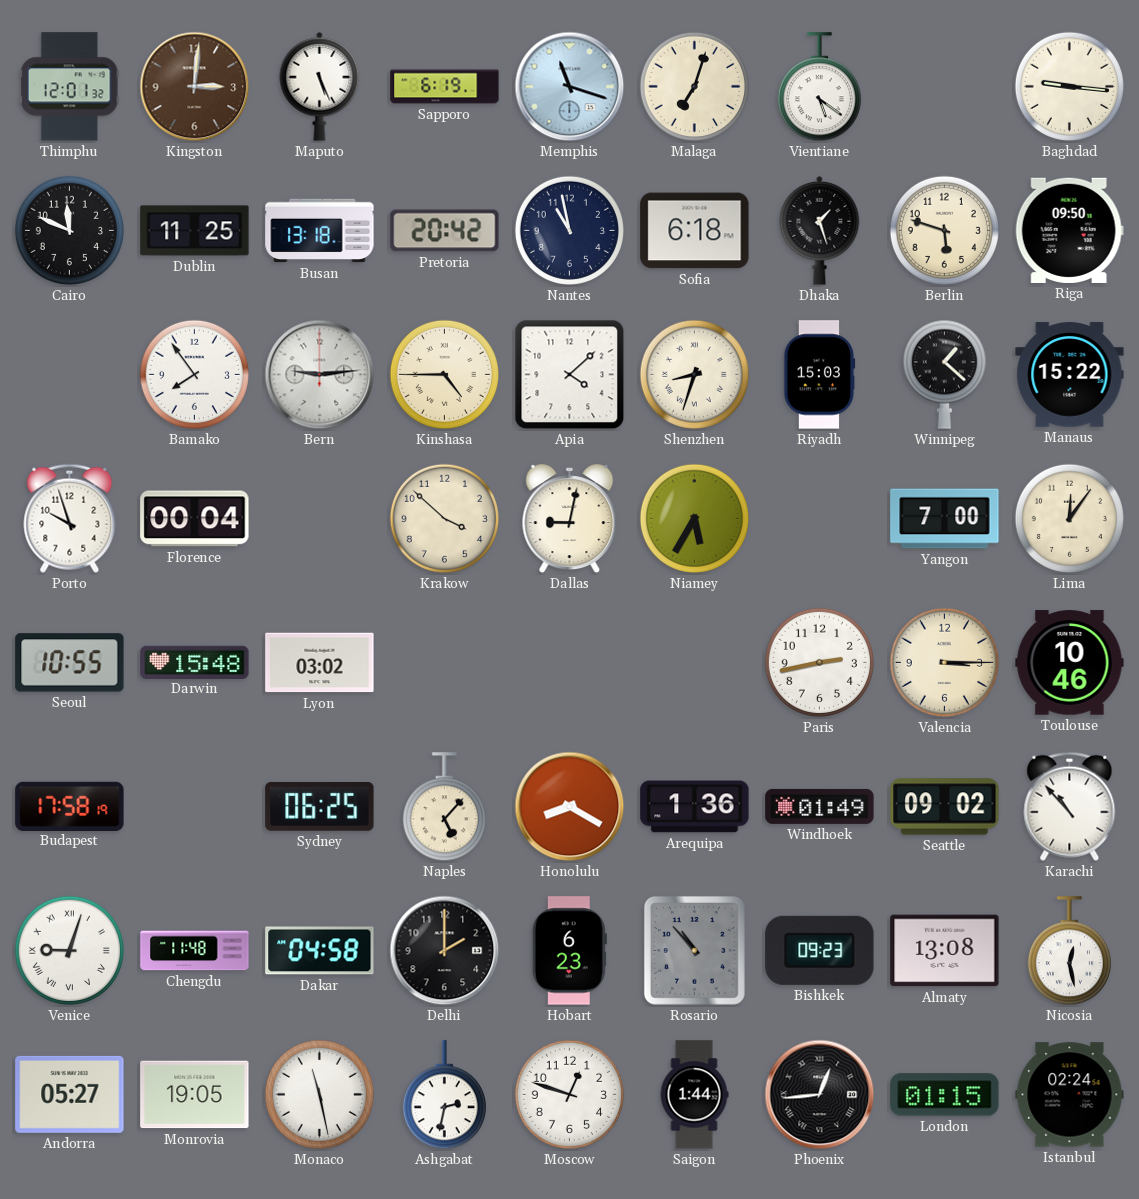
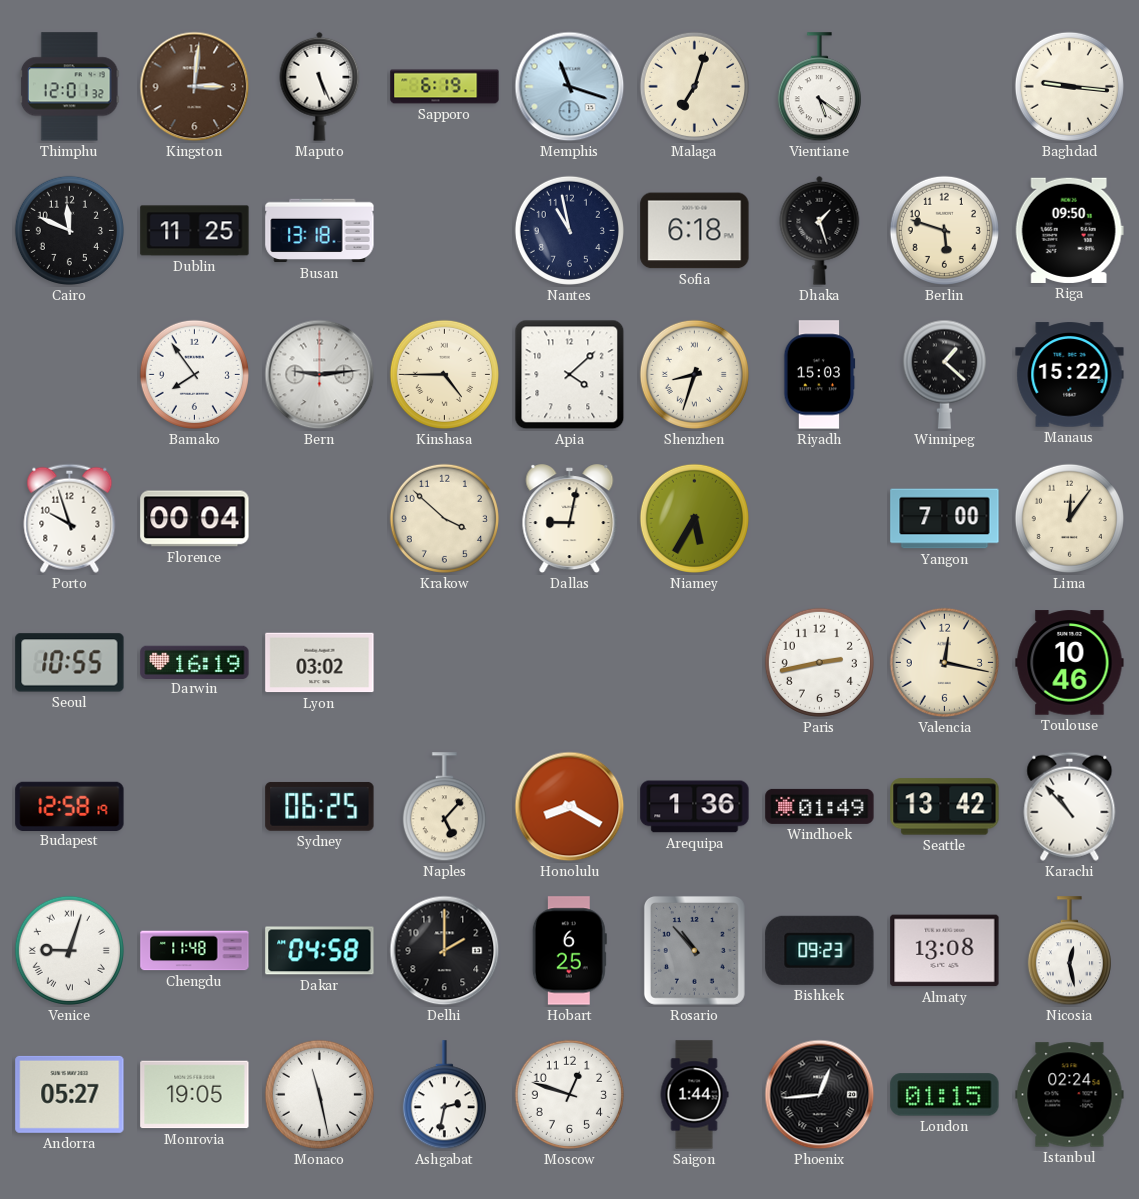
Pretoria: 20:42 -> none (445, 231)
Darwin: 15:48 -> 16:19 (195, 662)
Valencia: 3:15 -> 12:17 (944, 662)
Budapest: 17:58 -> 12:58 (70, 806)
Seattle: 09:02 -> 13:42 (945, 807)
Hobart: 6:23 -> 6:25 (569, 951)
